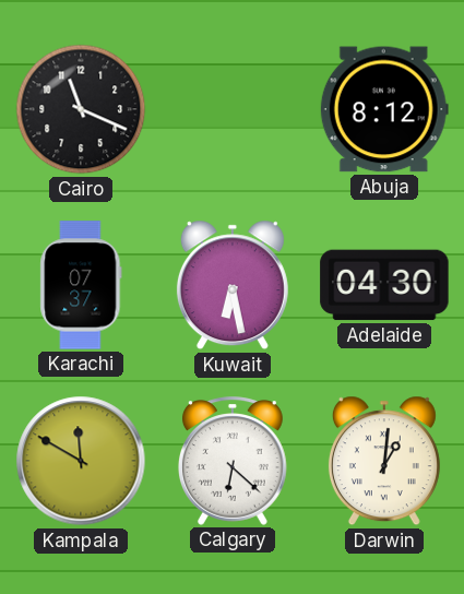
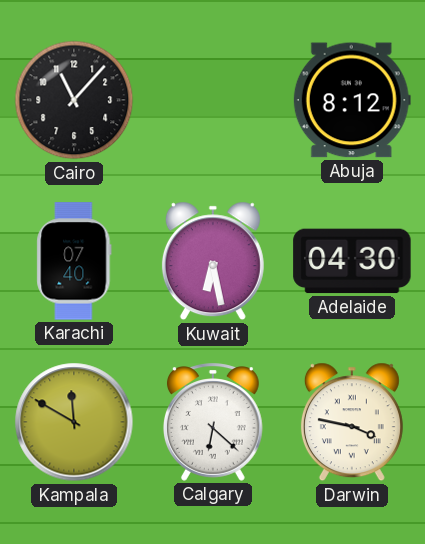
Cairo: 11:19 -> 11:07 (74, 100)
Karachi: 07:37 -> 07:40 (74, 261)
Darwin: 1:01 -> 3:47 (352, 422)
